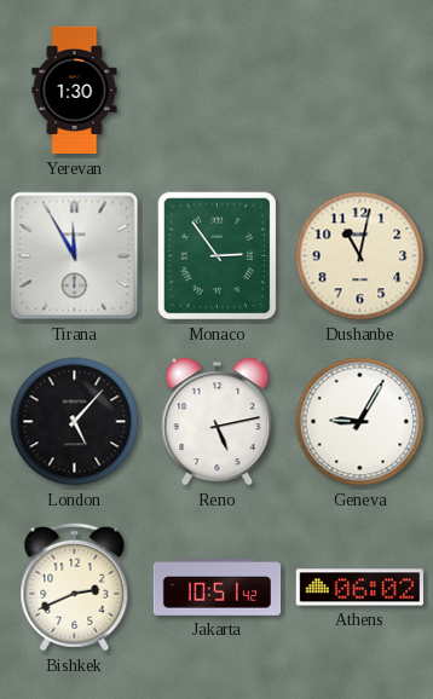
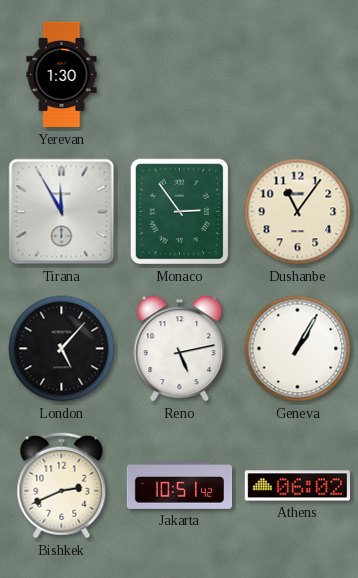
Dushanbe: 11:02 -> 11:06 (298, 212)
Geneva: 9:05 -> 1:05 (298, 349)
